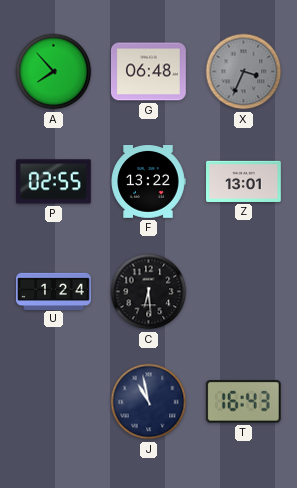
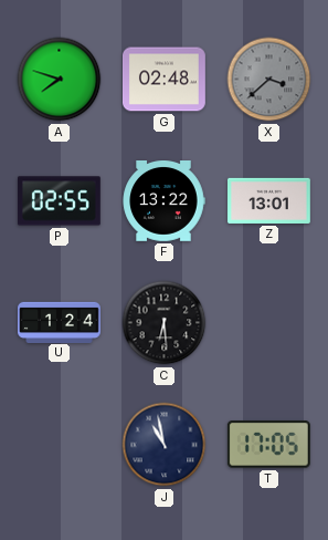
A: 7:53 -> 7:48 (60, 80)
G: 06:48 -> 02:48 (163, 80)
X: 3:34 -> 3:38 (269, 80)
T: 16:43 -> 17:05 (268, 445)
